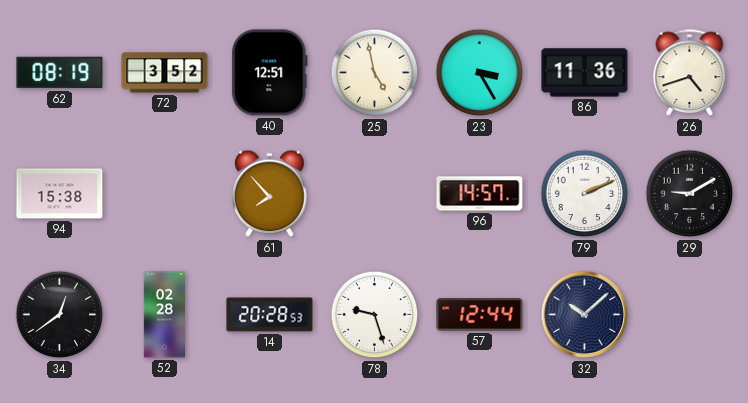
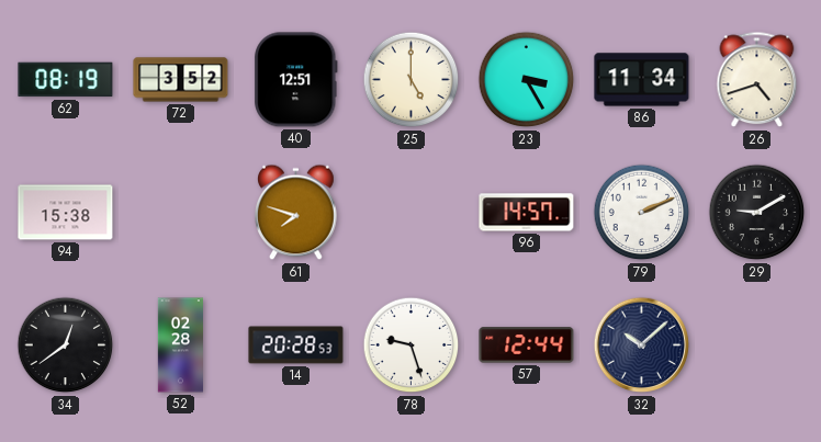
25: 4:58 -> 5:00 (412, 80)
86: 11:36 -> 11:34 (642, 80)
61: 7:53 -> 7:48 (296, 213)
